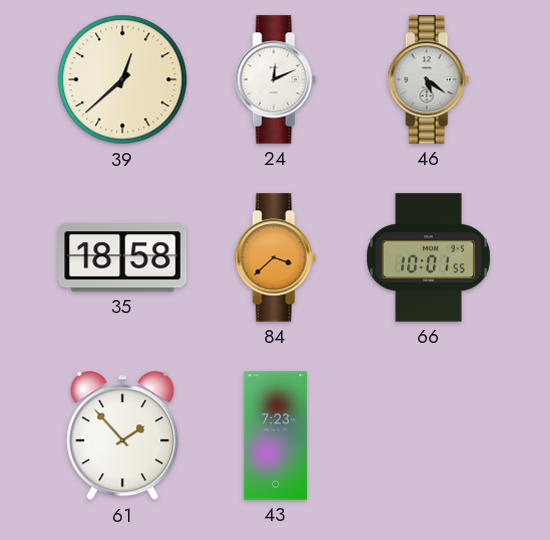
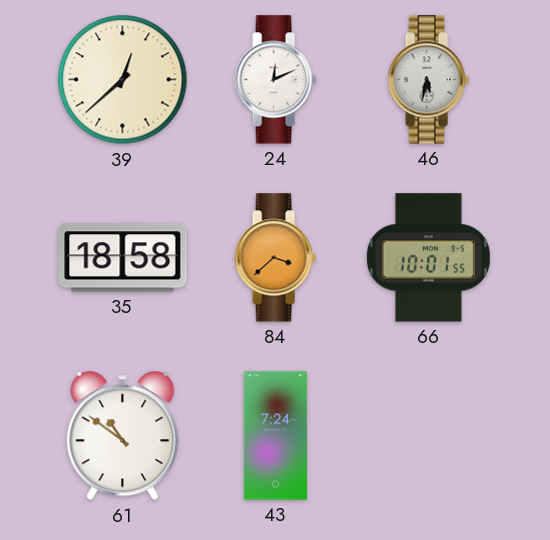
46: 5:21 -> 5:32 (428, 80)
61: 1:53 -> 10:51 (123, 436)
43: 7:23 -> 7:24 (275, 436)
